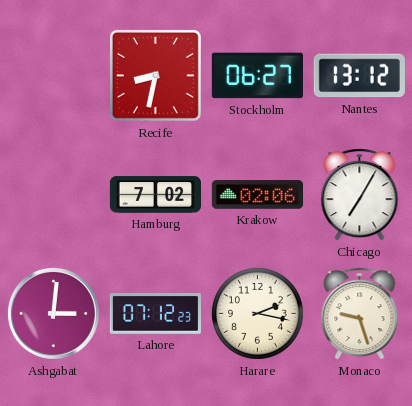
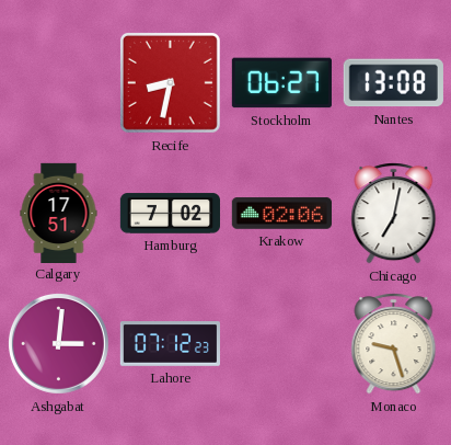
Nantes: 13:12 -> 13:08 (393, 83)
Calgary: none -> 17:51 (59, 213)
Chicago: 7:05 -> 7:02 (394, 214)
Harare: 2:17 -> none (258, 314)
